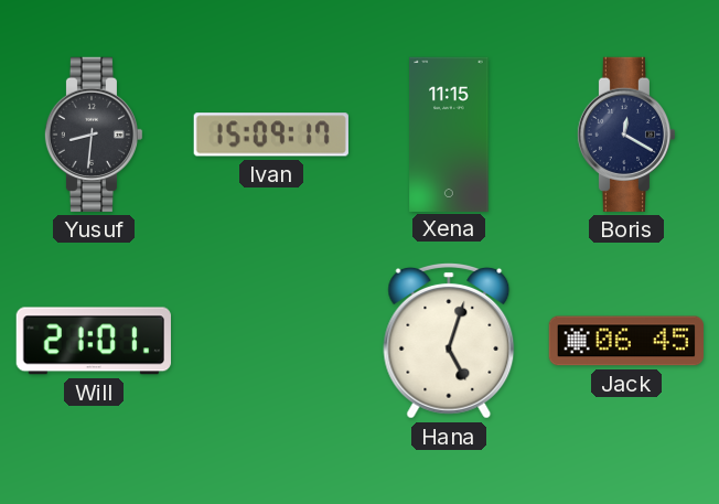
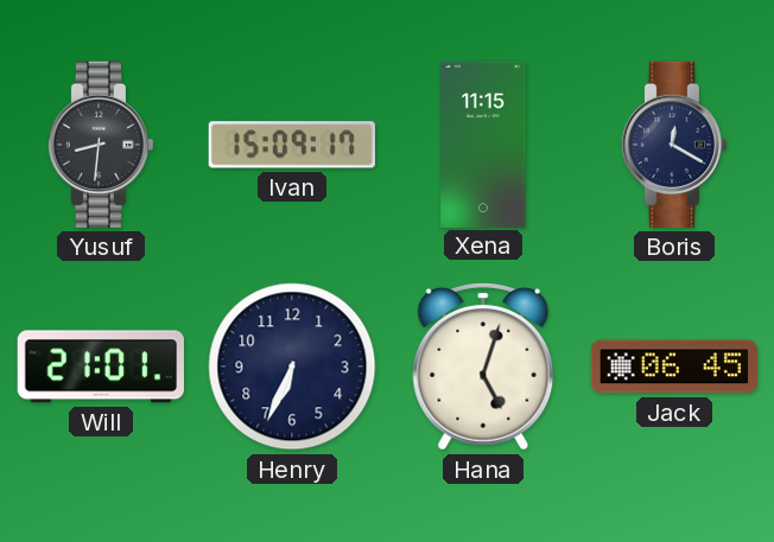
Henry: none -> 6:34 (292, 366)
